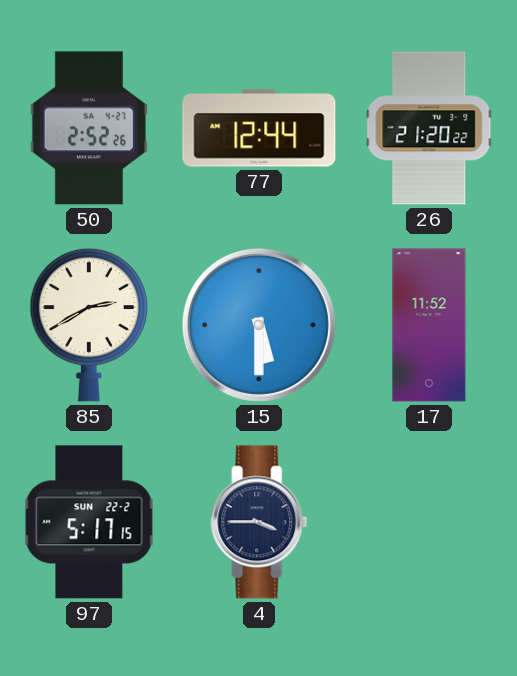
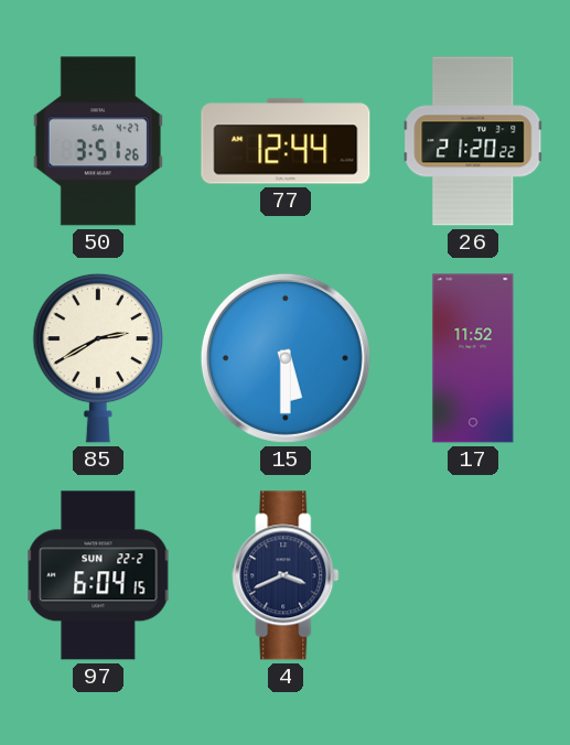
50: 2:52 -> 3:51 (98, 141)
97: 5:17 -> 6:04 (98, 575)
4: 3:45 -> 3:41 (286, 575)
